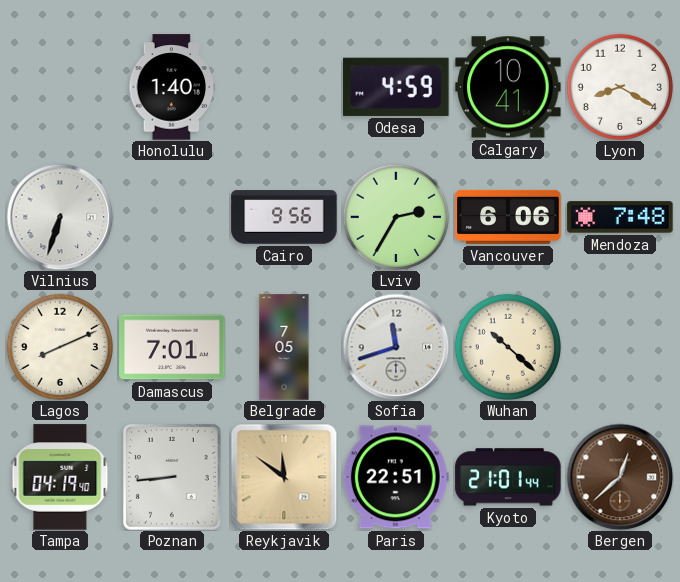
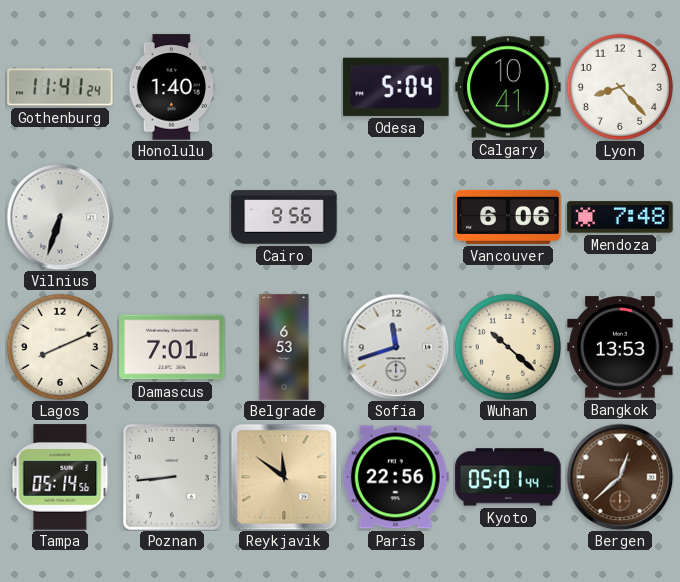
Gothenburg: none -> 11:41 (60, 87)
Odesa: 4:59 -> 5:04 (396, 87)
Lyon: 8:20 -> 8:23 (620, 87)
Lviv: 2:35 -> none (396, 217)
Belgrade: 7:05 -> 6:53 (284, 347)
Bangkok: none -> 13:53 (620, 347)
Tampa: 04:19 -> 05:14 (60, 477)
Paris: 22:51 -> 22:56 (396, 477)
Kyoto: 21:01 -> 05:01 (508, 477)
